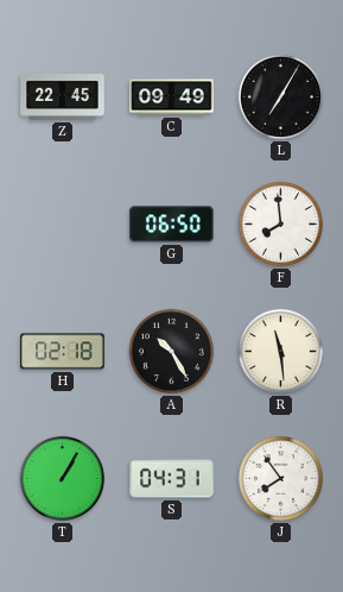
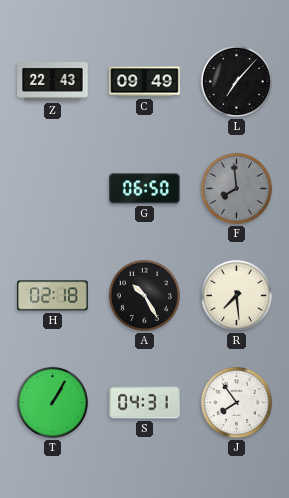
Z: 22:45 -> 22:43 (53, 82)
L: 7:05 -> 7:07 (236, 81)
F dial: white -> grey (236, 188)
R: 11:29 -> 7:29 (236, 295)
